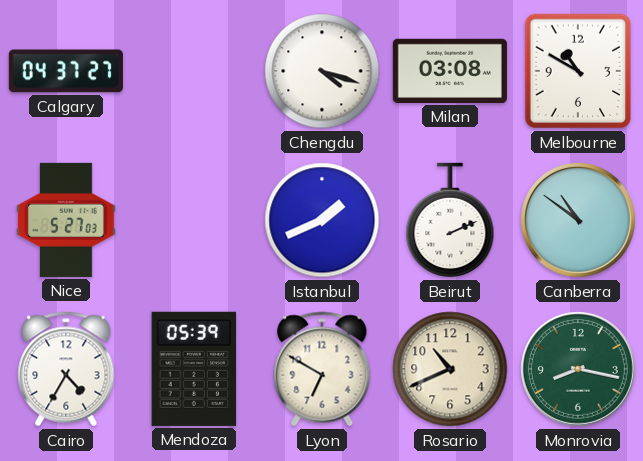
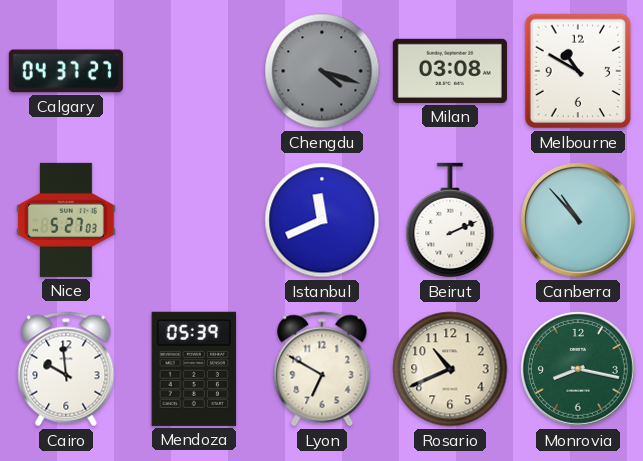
Chengdu dial: white -> grey (322, 71)
Istanbul: 1:41 -> 11:41 (322, 220)
Canberra: 10:51 -> 10:53 (578, 220)
Cairo: 4:35 -> 9:59 (66, 369)
